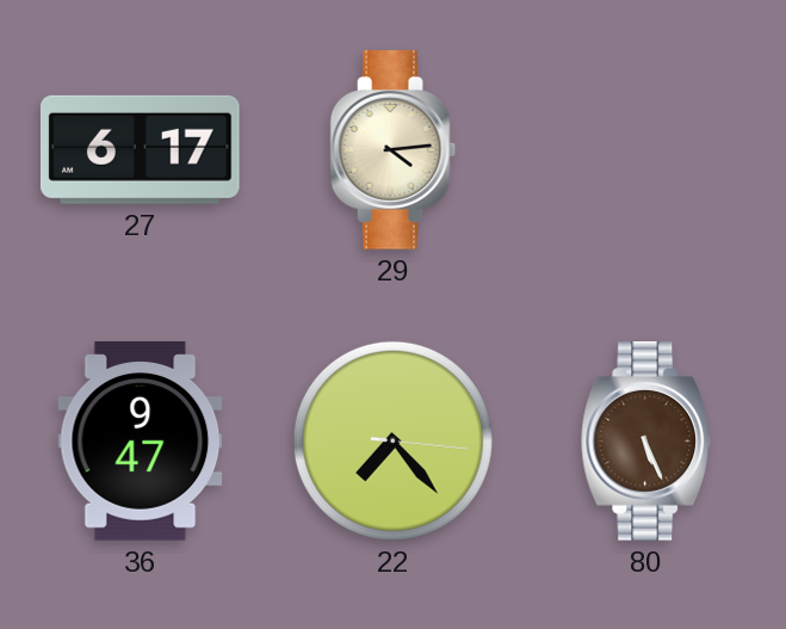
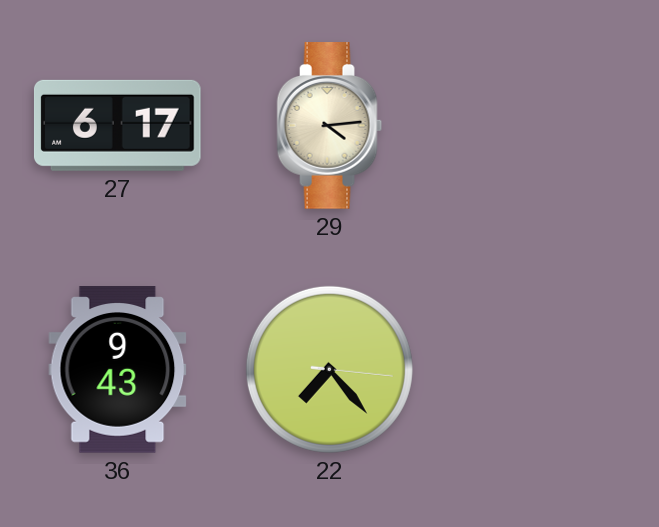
36: 9:47 -> 9:43 (118, 370)
80: 5:26 -> none (646, 442)
